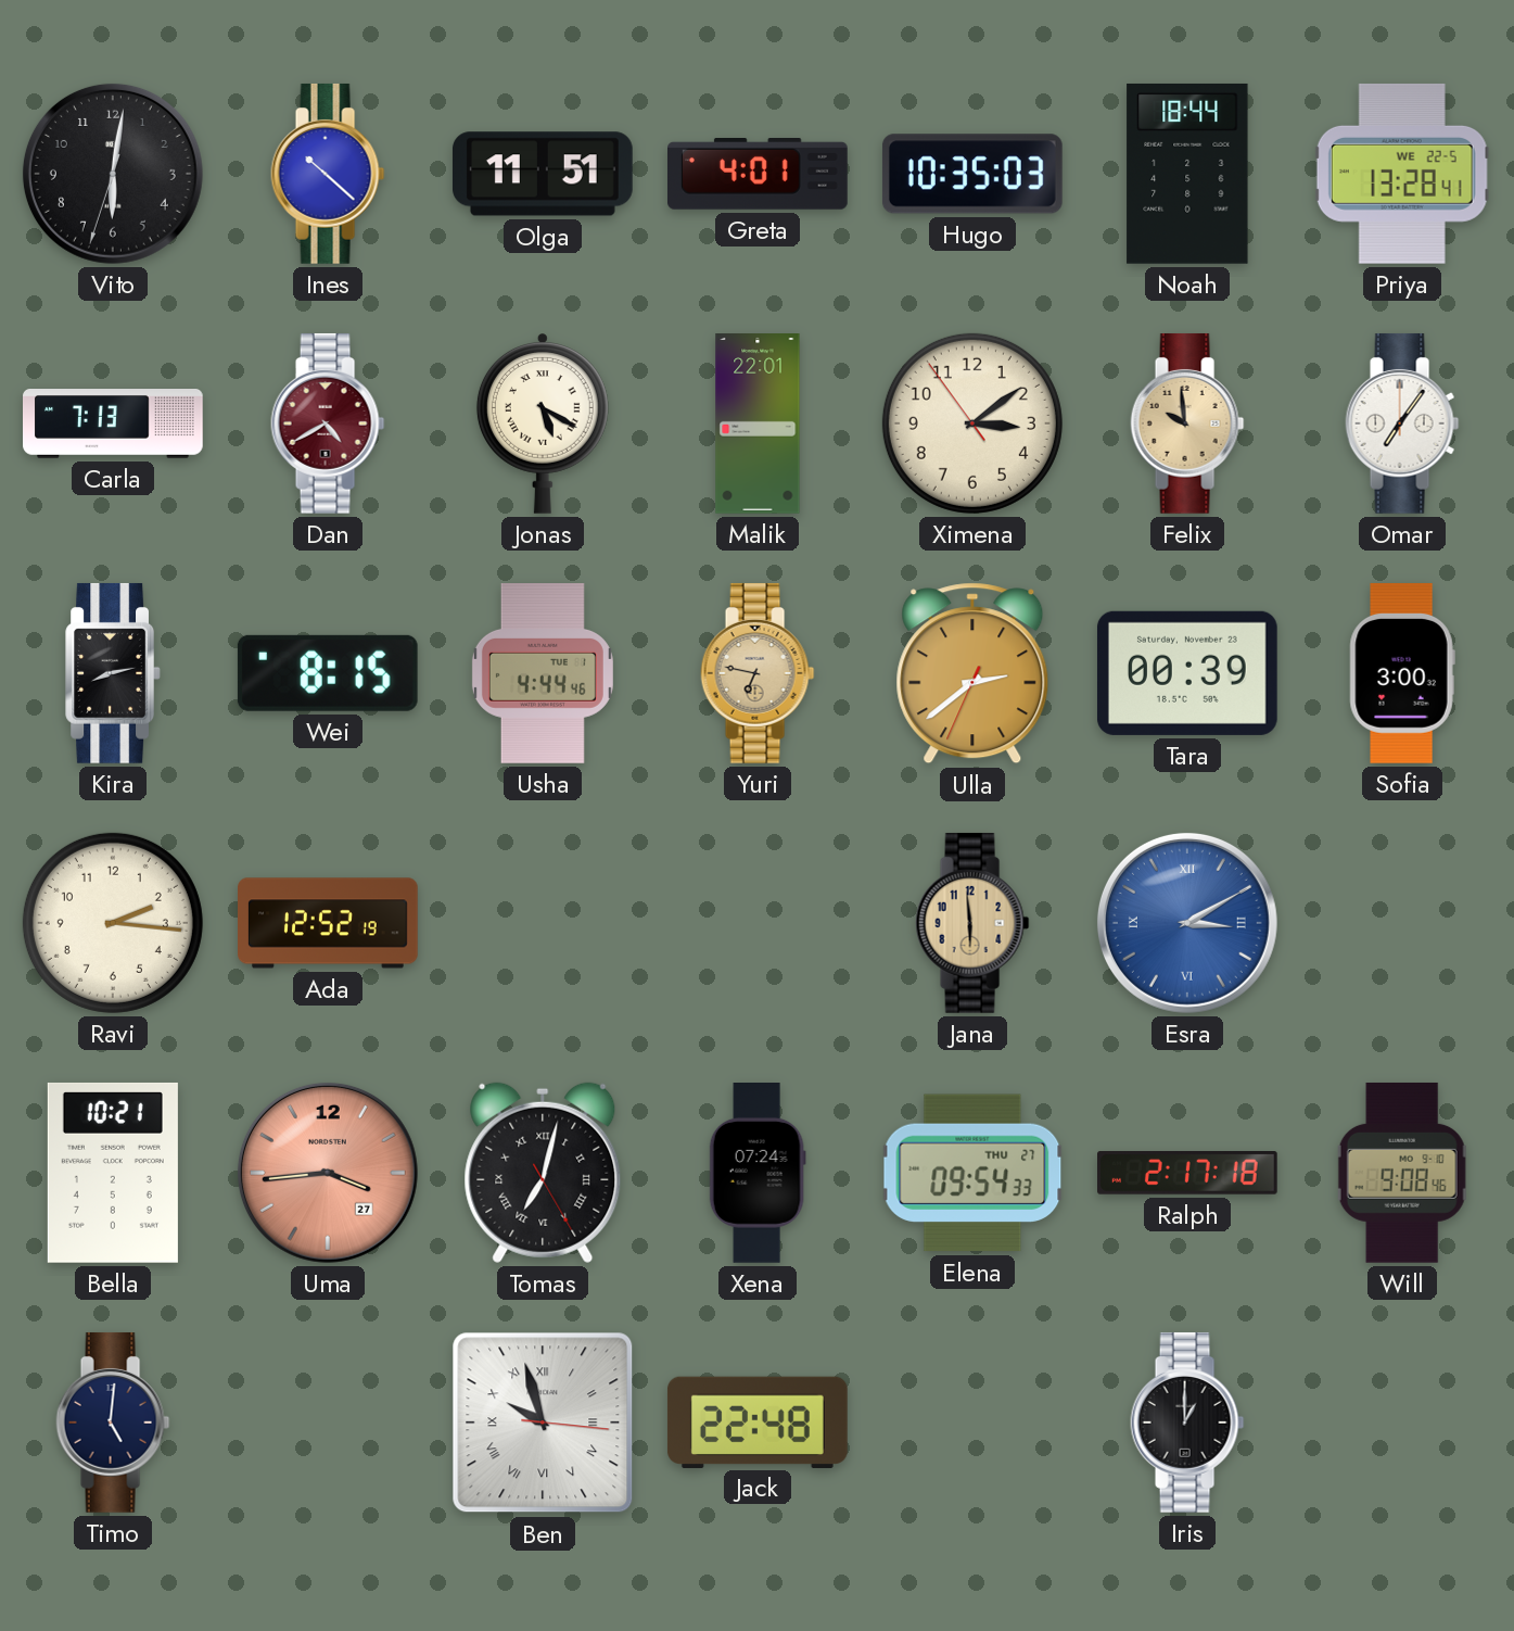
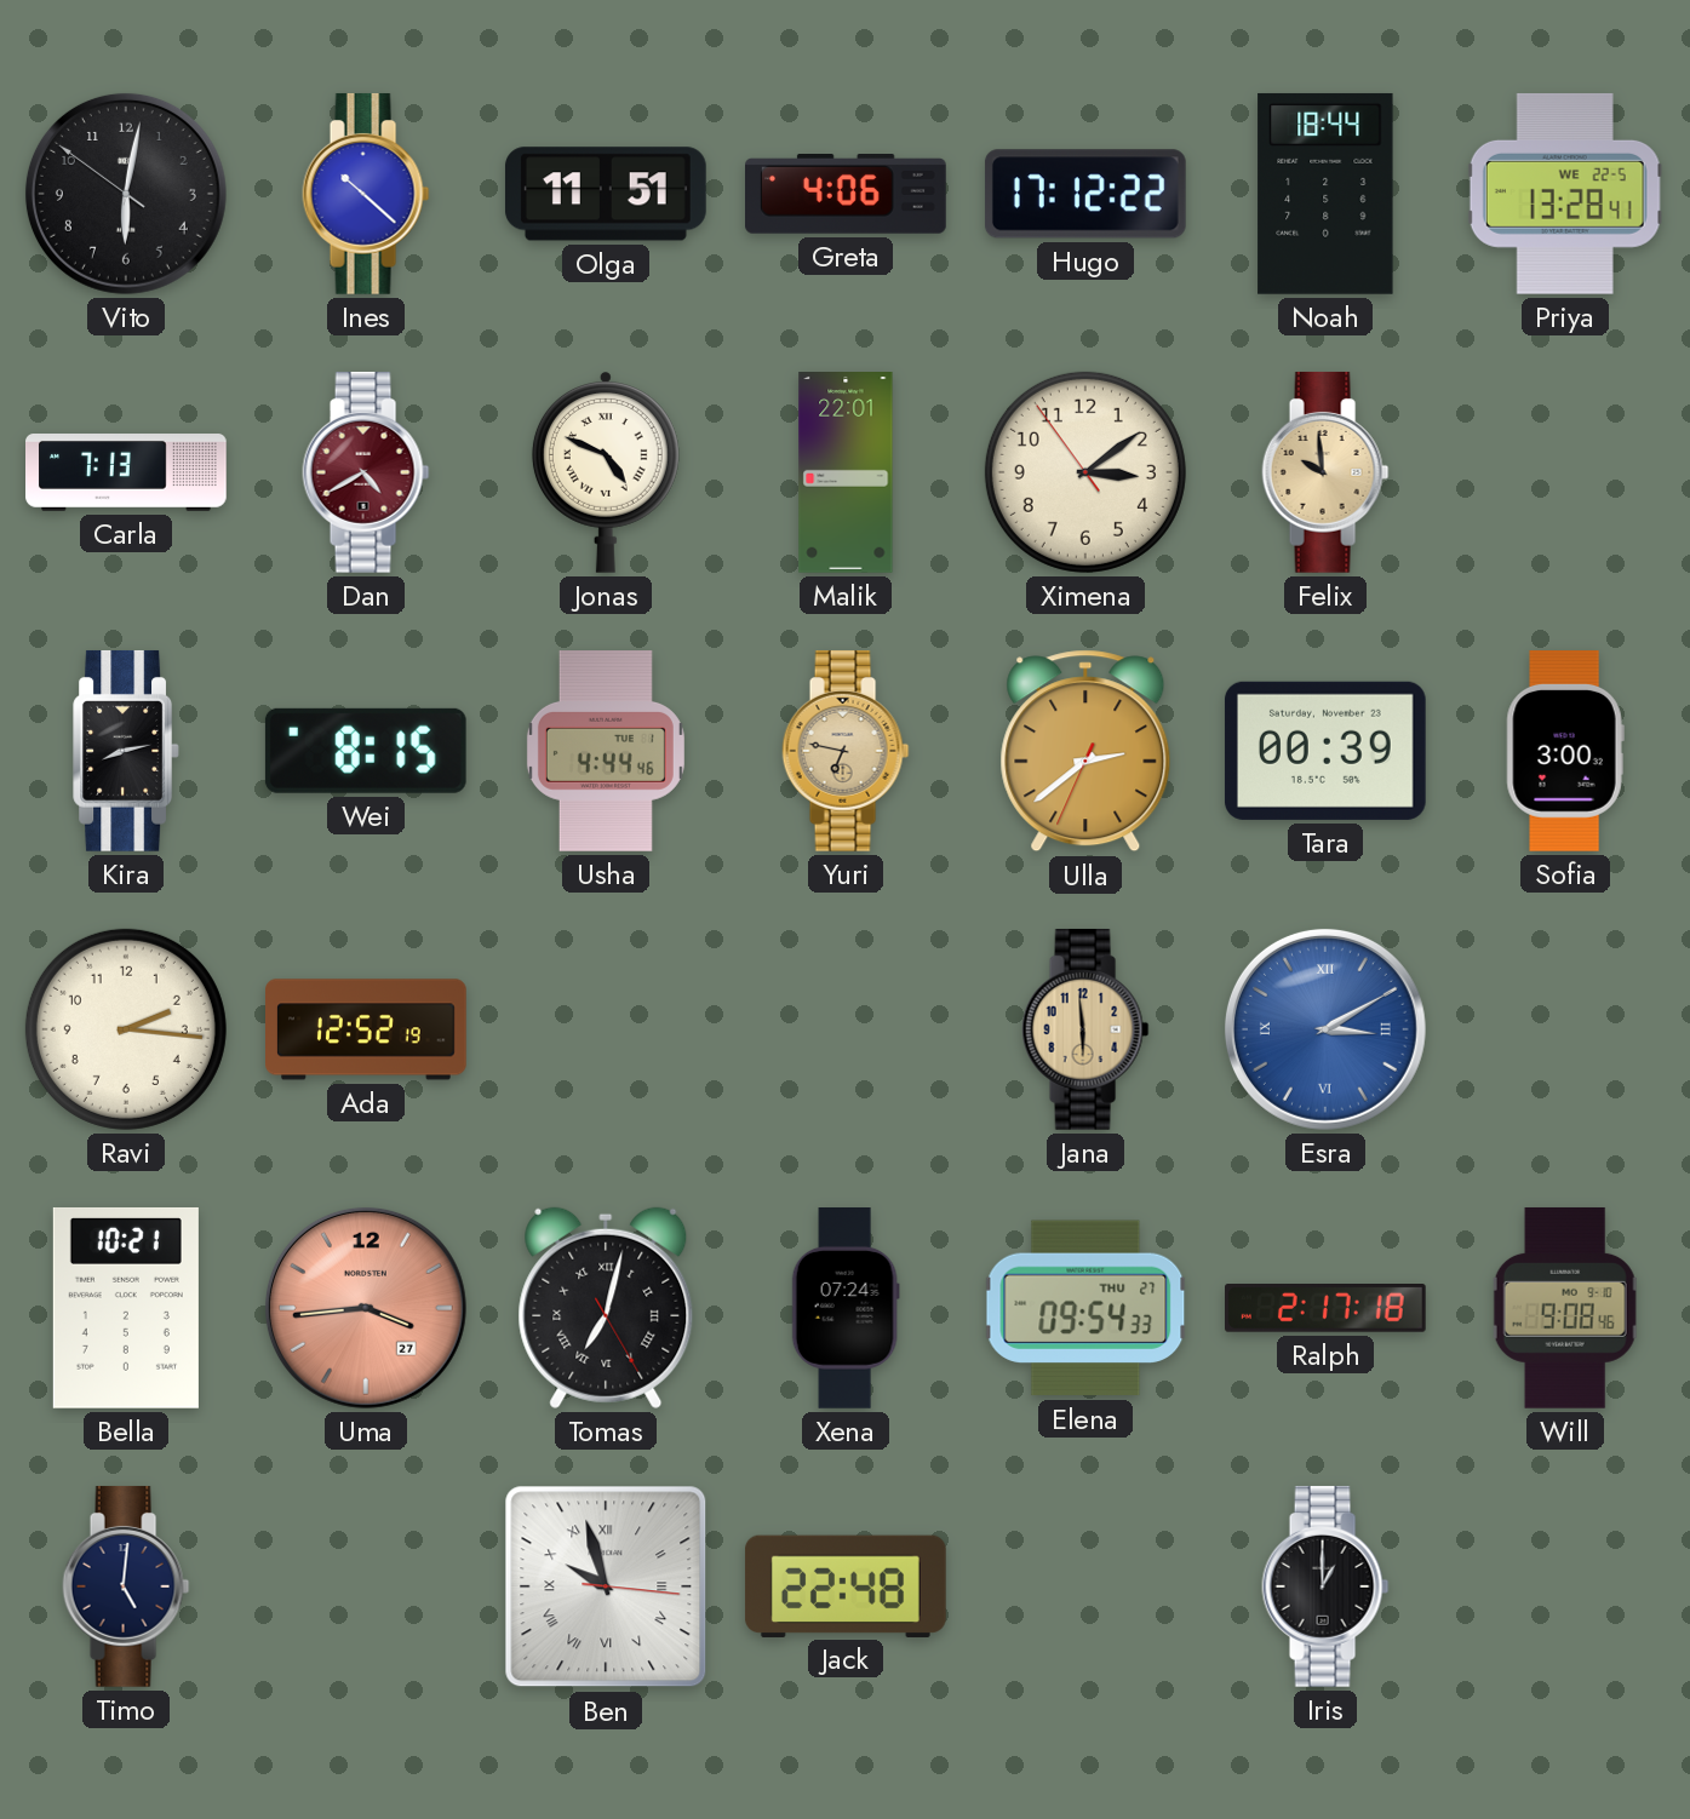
Vito: 6:01:33 -> 6:01:51 (126, 194)
Greta: 4:01 -> 4:06 (847, 195)
Hugo: 10:35 -> 17:12 (1085, 194)
Jonas: 5:20 -> 4:49 (606, 472)
Omar: 7:06 -> none (1402, 423)
